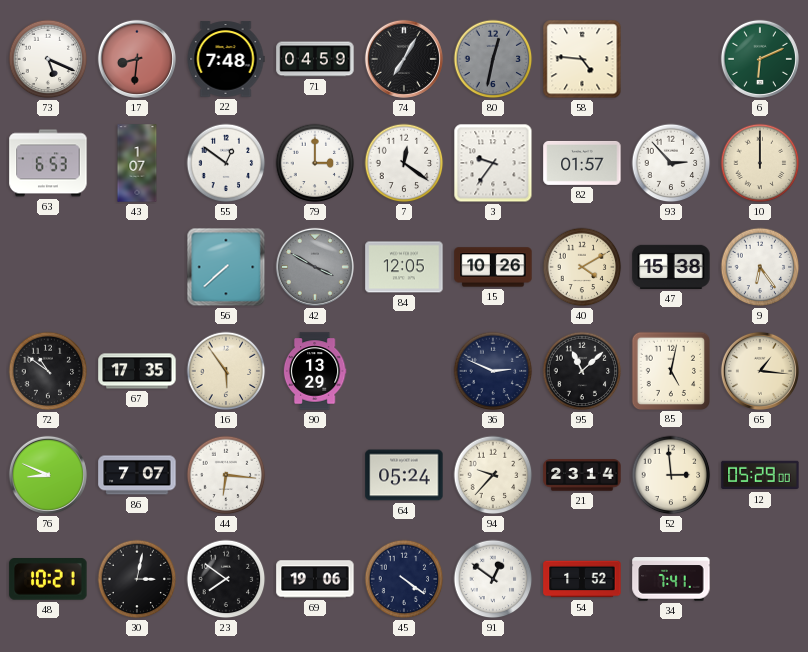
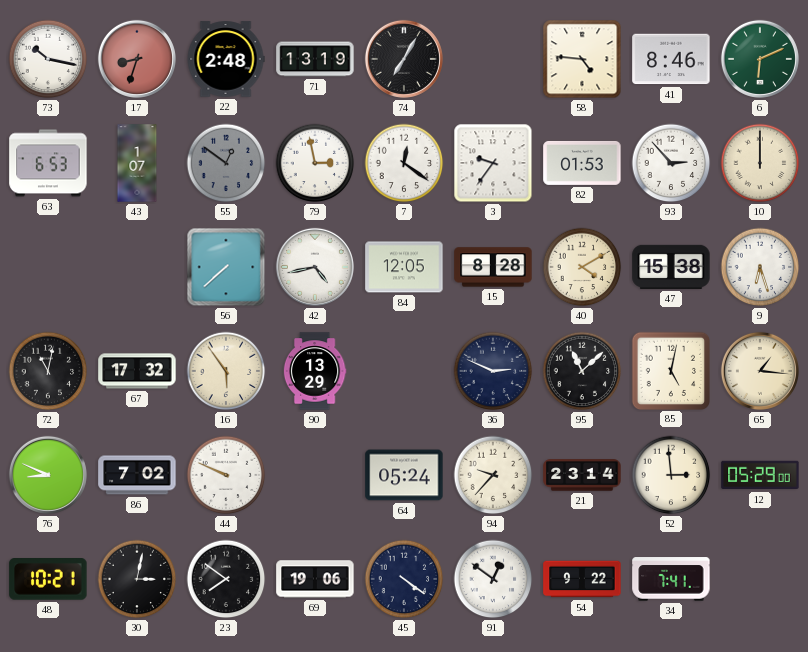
73: 5:19 -> 10:17 (48, 59)
17: 8:31 -> 8:33 (137, 59)
22: 7:48 -> 2:48 (226, 59)
71: 04:59 -> 13:19 (315, 59)
80: 12:32 -> none (493, 59)
41: none -> 8:46 (671, 59)
55 dial: white -> grey (226, 163)
79: 3:00 -> 2:58 (315, 163)
82: 01:57 -> 01:53 (582, 163)
42: 3:50 -> 4:43 (315, 267)
42 dial: grey -> white (315, 267)
15: 10:26 -> 8:28 (493, 267)
9: 6:24 -> 6:27 (760, 267)
72: 10:51 -> 11:02 (48, 371)
67: 17:35 -> 17:32 (137, 371)
86: 7:07 -> 7:02 (137, 475)
44: 6:16 -> 9:49 (226, 475)
54: 1:52 -> 9:22 (582, 579)
